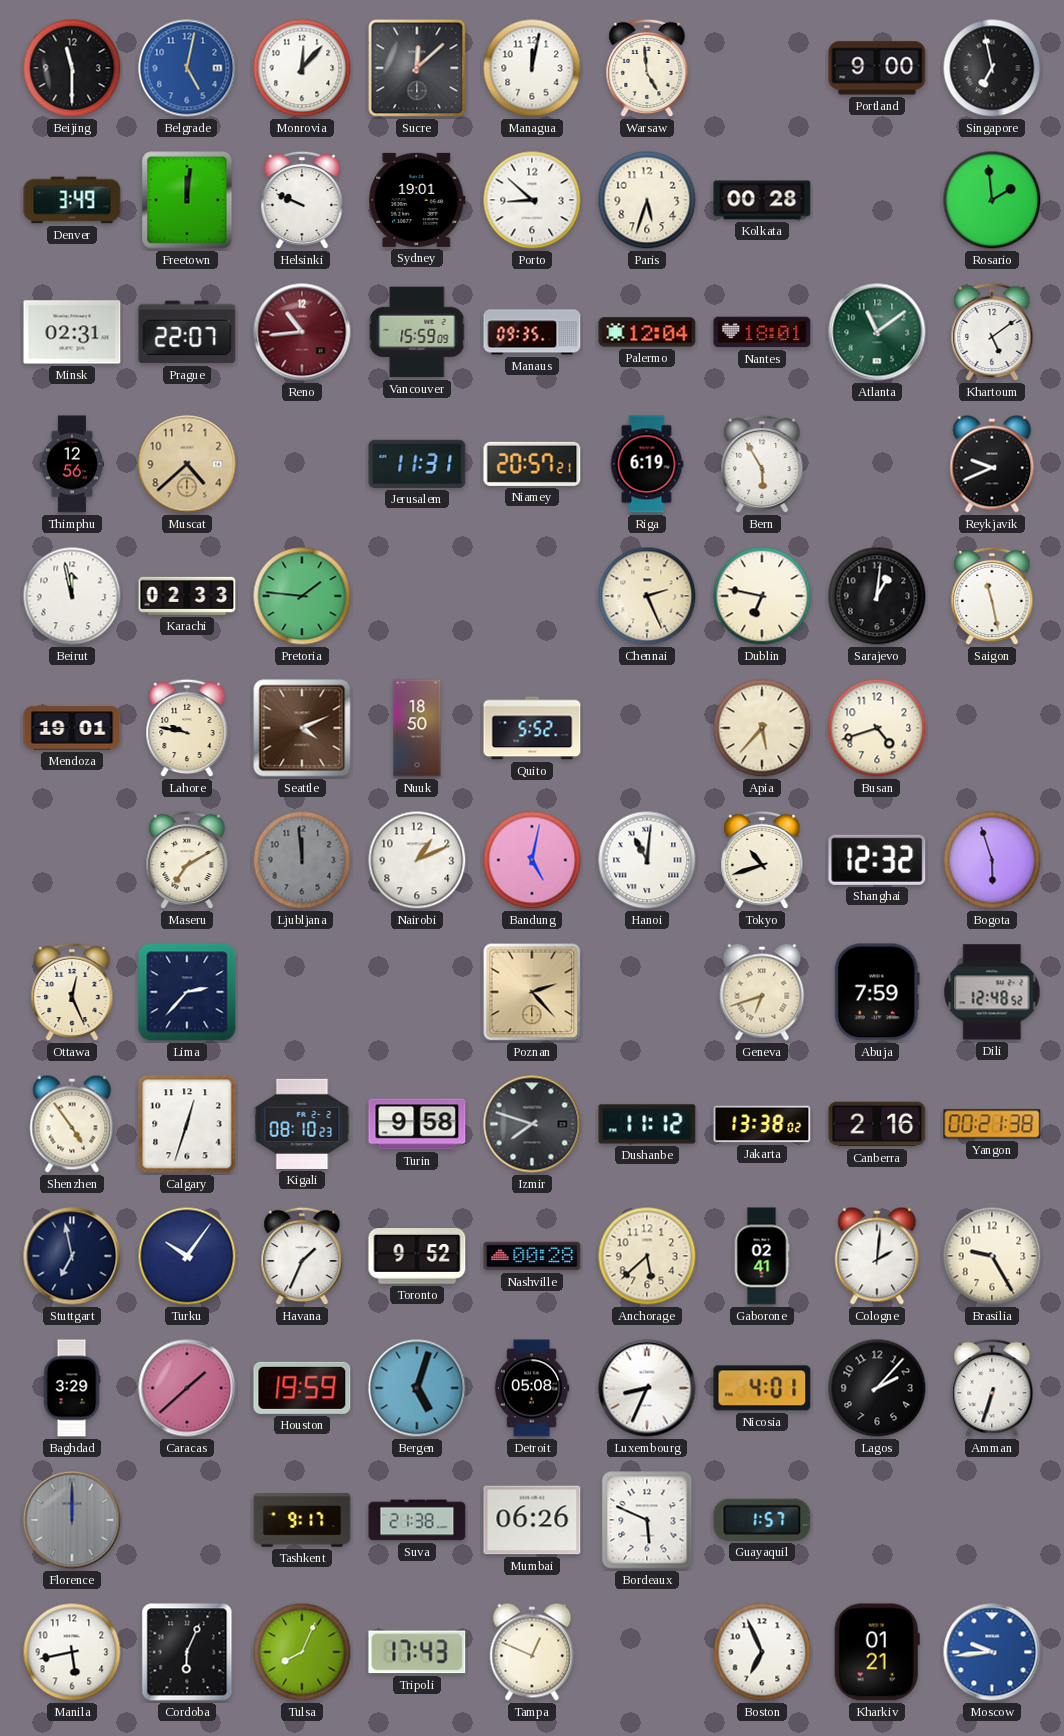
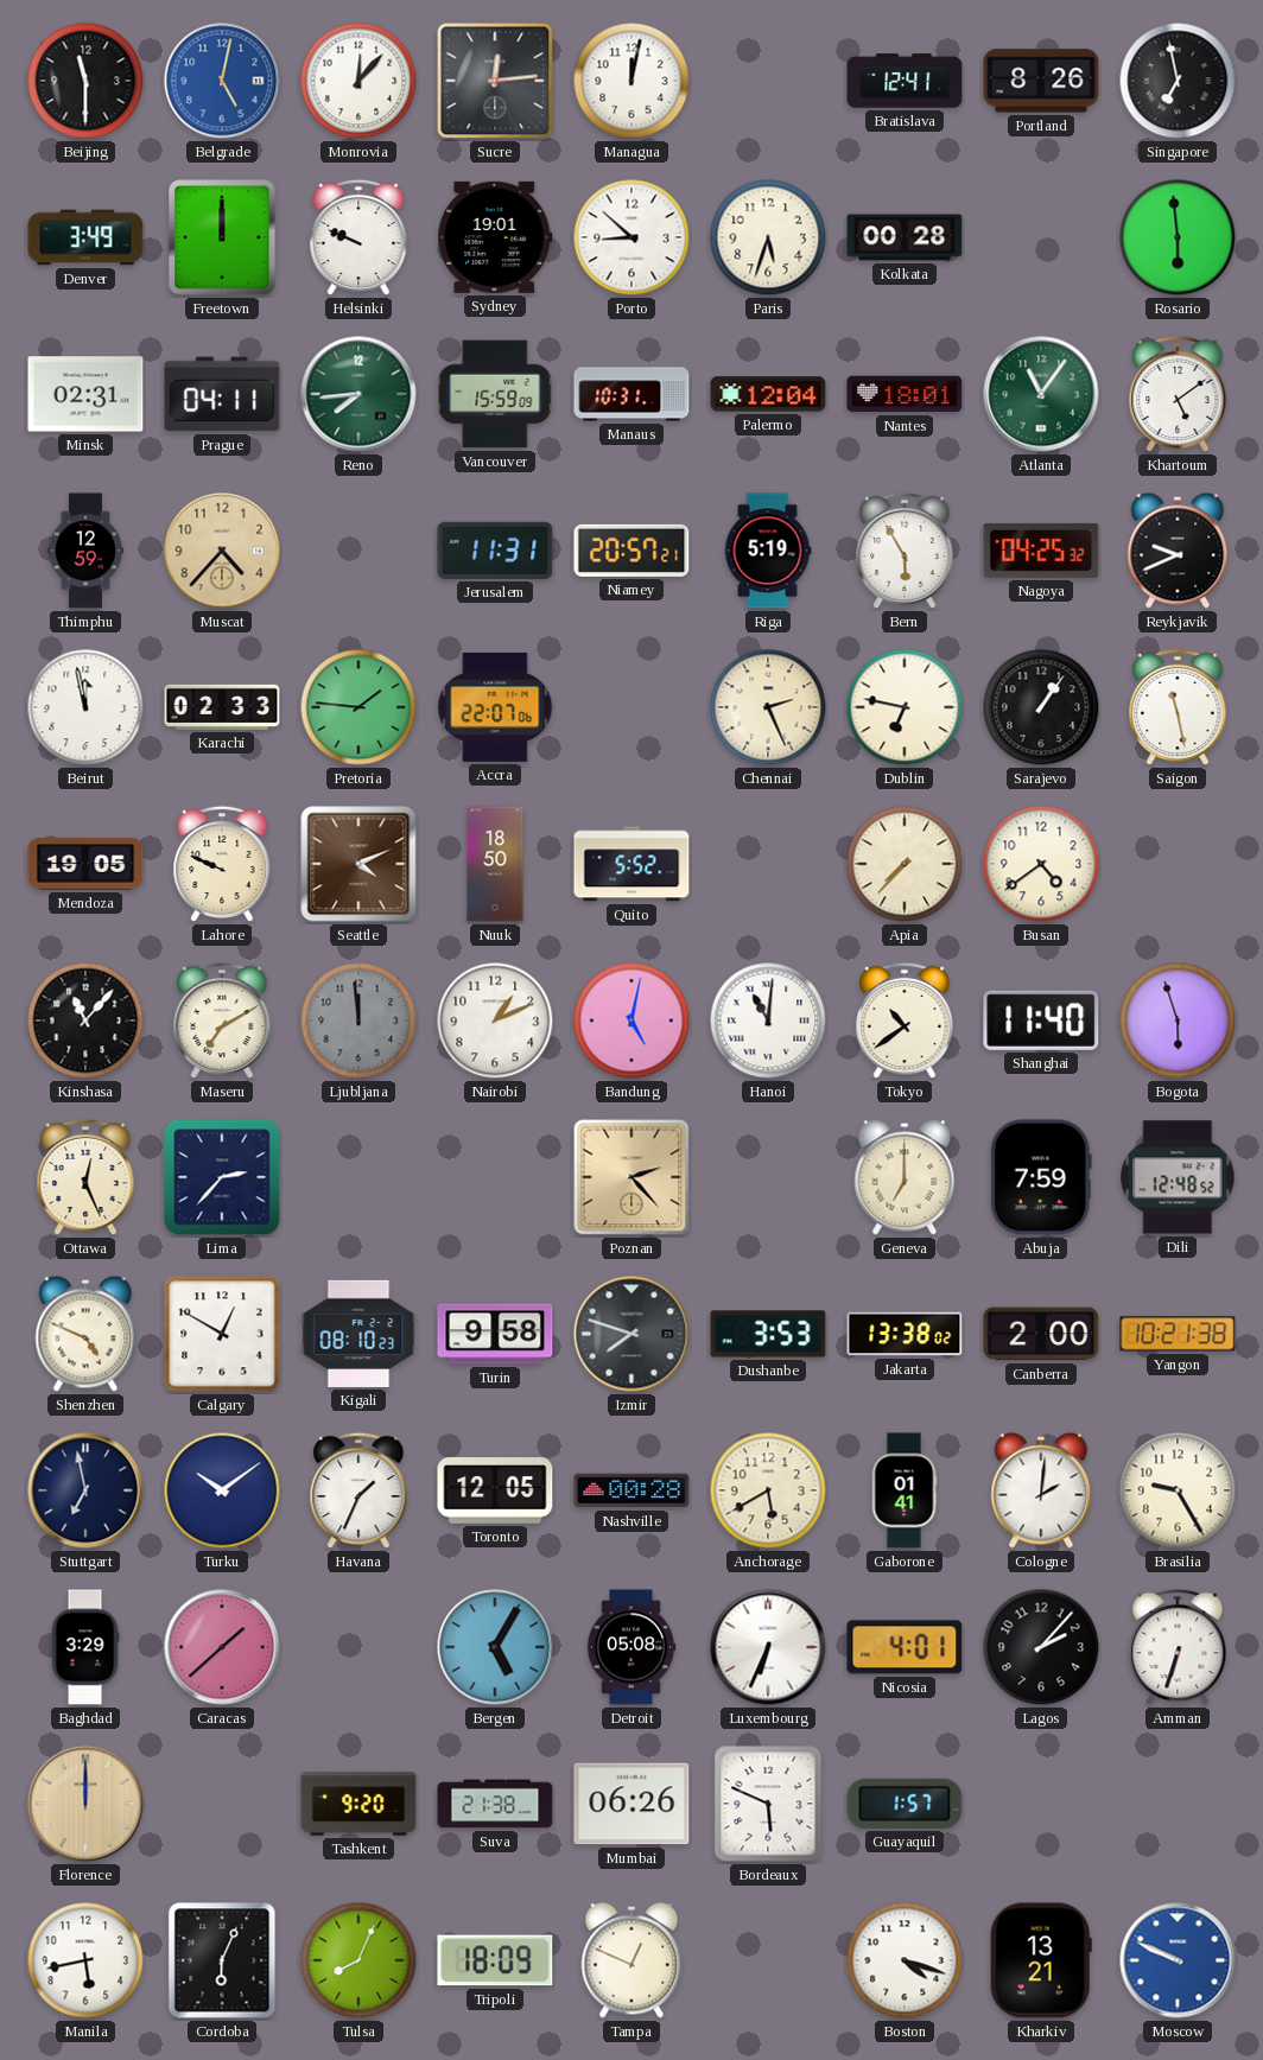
Sucre: 12:08 -> 12:14 (495, 81)
Warsaw: 4:59 -> none (647, 68)
Bratislava: none -> 12:41 (905, 81)
Portland: 9:00 -> 8:26 (1041, 81)
Freetown: 12:01 -> 12:00 (222, 237)
Rosario: 1:59 -> 5:59 (1178, 237)
Prague: 22:07 -> 04:11 (222, 394)
Reno: 10:44 -> 7:44 (358, 394)
Reno dial: burgundy -> green (358, 394)
Manaus: 09:35 -> 10:31 (631, 394)
Atlanta: 11:09 -> 11:06 (1041, 394)
Thimphu: 12:56 -> 12:59 (84, 551)
Muscat: 4:38 -> 4:37 (222, 551)
Riga: 6:19 -> 5:19 (768, 551)
Nagoya: none -> 04:25 (1041, 551)
Accra: none -> 22:07 (495, 707)
Sarajevo: 1:01 -> 1:06 (1041, 707)
Mendoza: 19:01 -> 19:05 (85, 864)
Lahore: 9:47 -> 9:49 (222, 864)
Apia: 5:37 -> 7:37 (905, 864)
Busan: 4:42 -> 4:39 (1041, 864)
Kinshasa: none -> 11:07 (85, 1021)
Tokyo: 10:42 -> 10:39 (905, 1021)
Shanghai: 12:32 -> 11:40 (1041, 1021)
Geneva: 6:42 -> 7:00 (905, 1177)
Shenzhen: 4:54 -> 4:49 (85, 1334)
Calgary: 12:33 -> 12:50 (222, 1334)
Dushanbe: 11:12 -> 3:53 (768, 1334)
Canberra: 2:16 -> 2:00 (1041, 1334)
Yangon: 00:21 -> 10:21 (1178, 1334)
Turku: 10:06 -> 10:09 (222, 1490)
Toronto: 9:52 -> 12:05 (495, 1492)
Anchorage: 5:38 -> 5:40 (768, 1490)
Gaborone: 02:41 -> 01:41 (905, 1490)
Houston: 19:59 -> none (302, 1388)
Bergen: 5:03 -> 5:05 (495, 1647)
Luxembourg: 8:34 -> 6:34 (768, 1647)
Florence dial: grey -> champagne (85, 1804)
Tashkent: 9:17 -> 9:20 (358, 1804)
Tripoli: 17:43 -> 18:09 (495, 1960)
Boston: 6:56 -> 4:18 (905, 1960)
Kharkiv: 01:21 -> 13:21 (1041, 1960)
Moscow: 9:44 -> 9:49 (1178, 1960)
